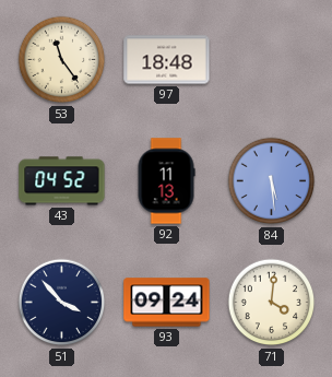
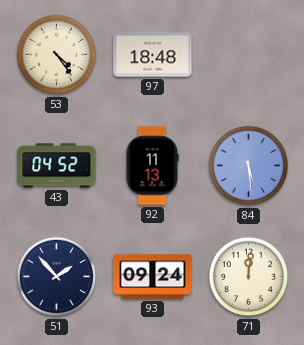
53: 11:24 -> 4:24 (57, 55)
51: 3:53 -> 1:53 (57, 277)
71: 4:01 -> 12:01 (249, 277)
